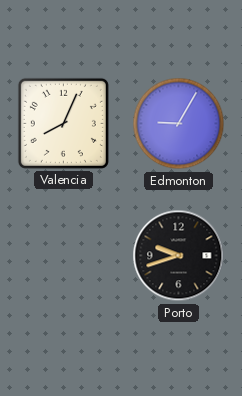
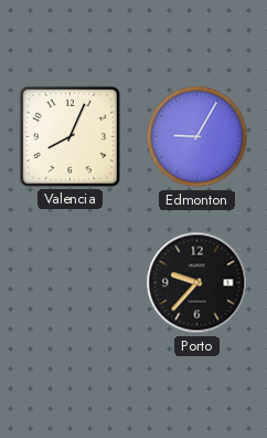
Porto: 9:42 -> 9:37 (197, 283)
